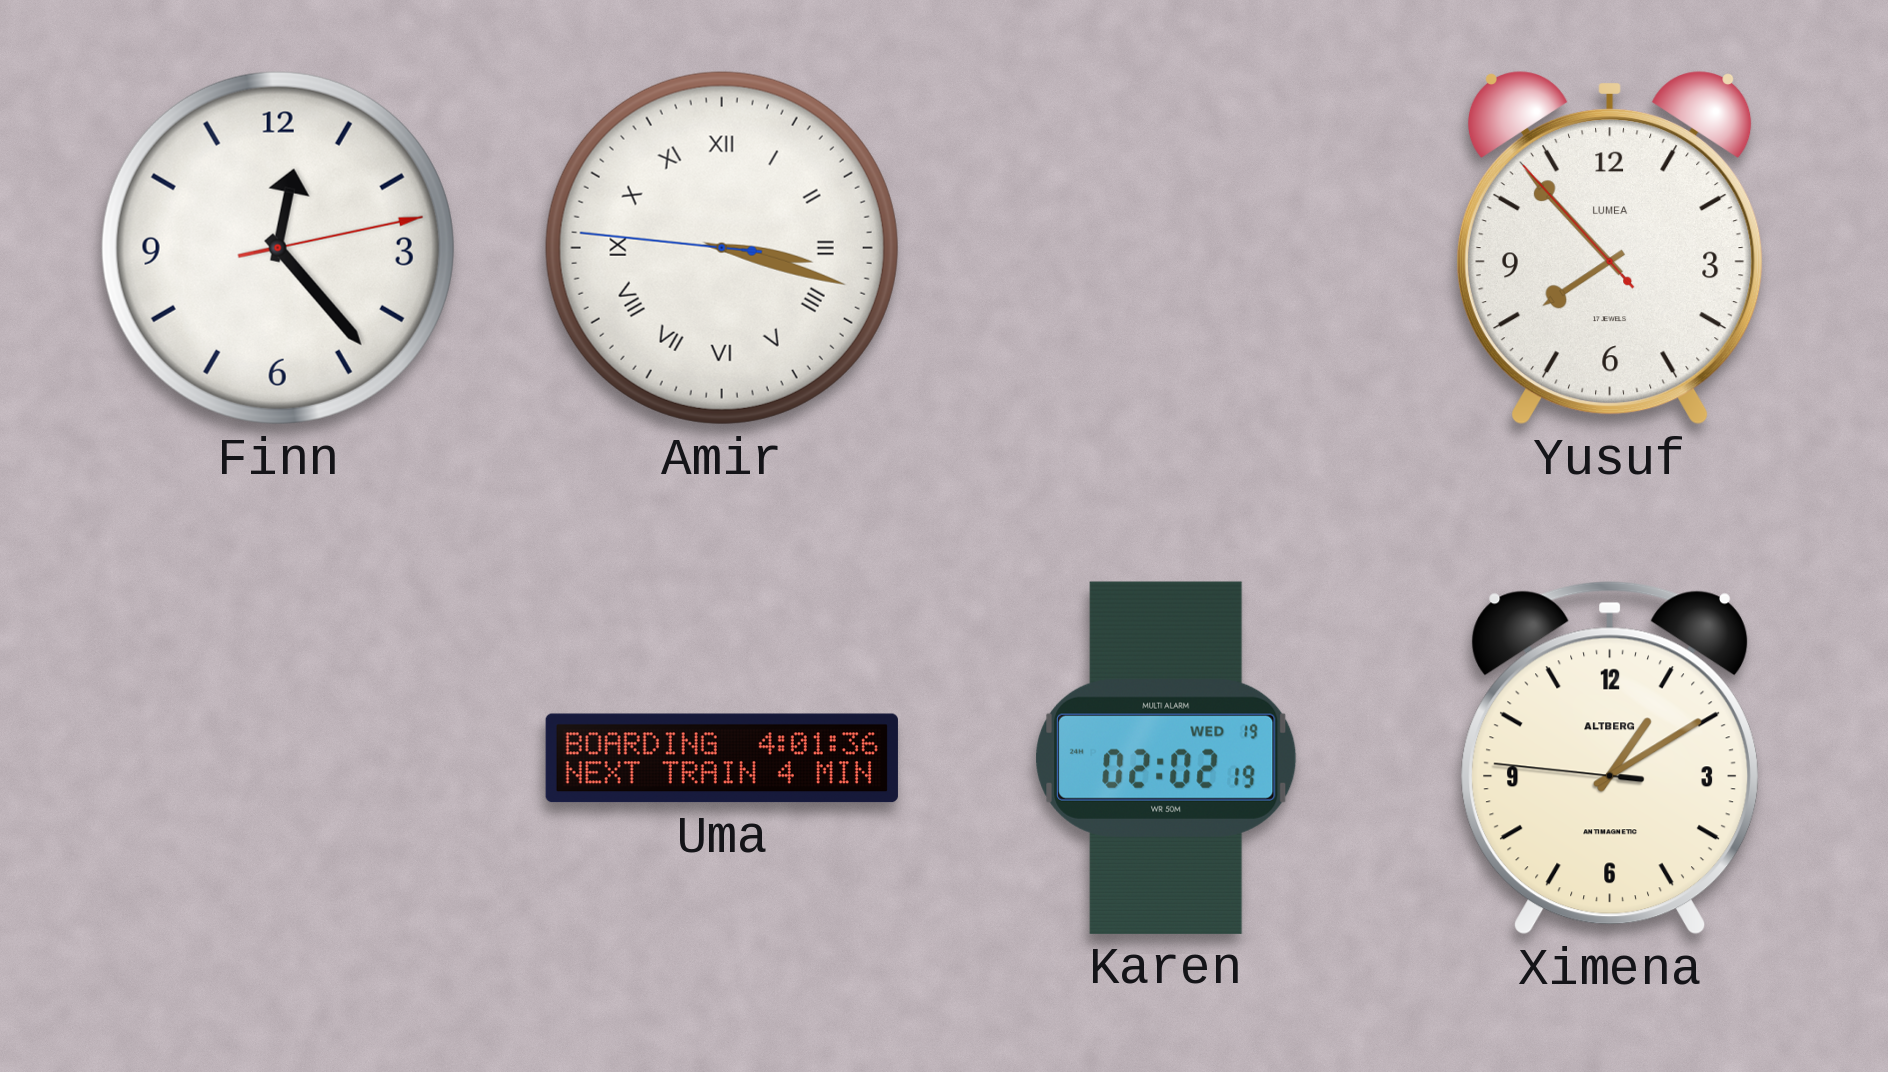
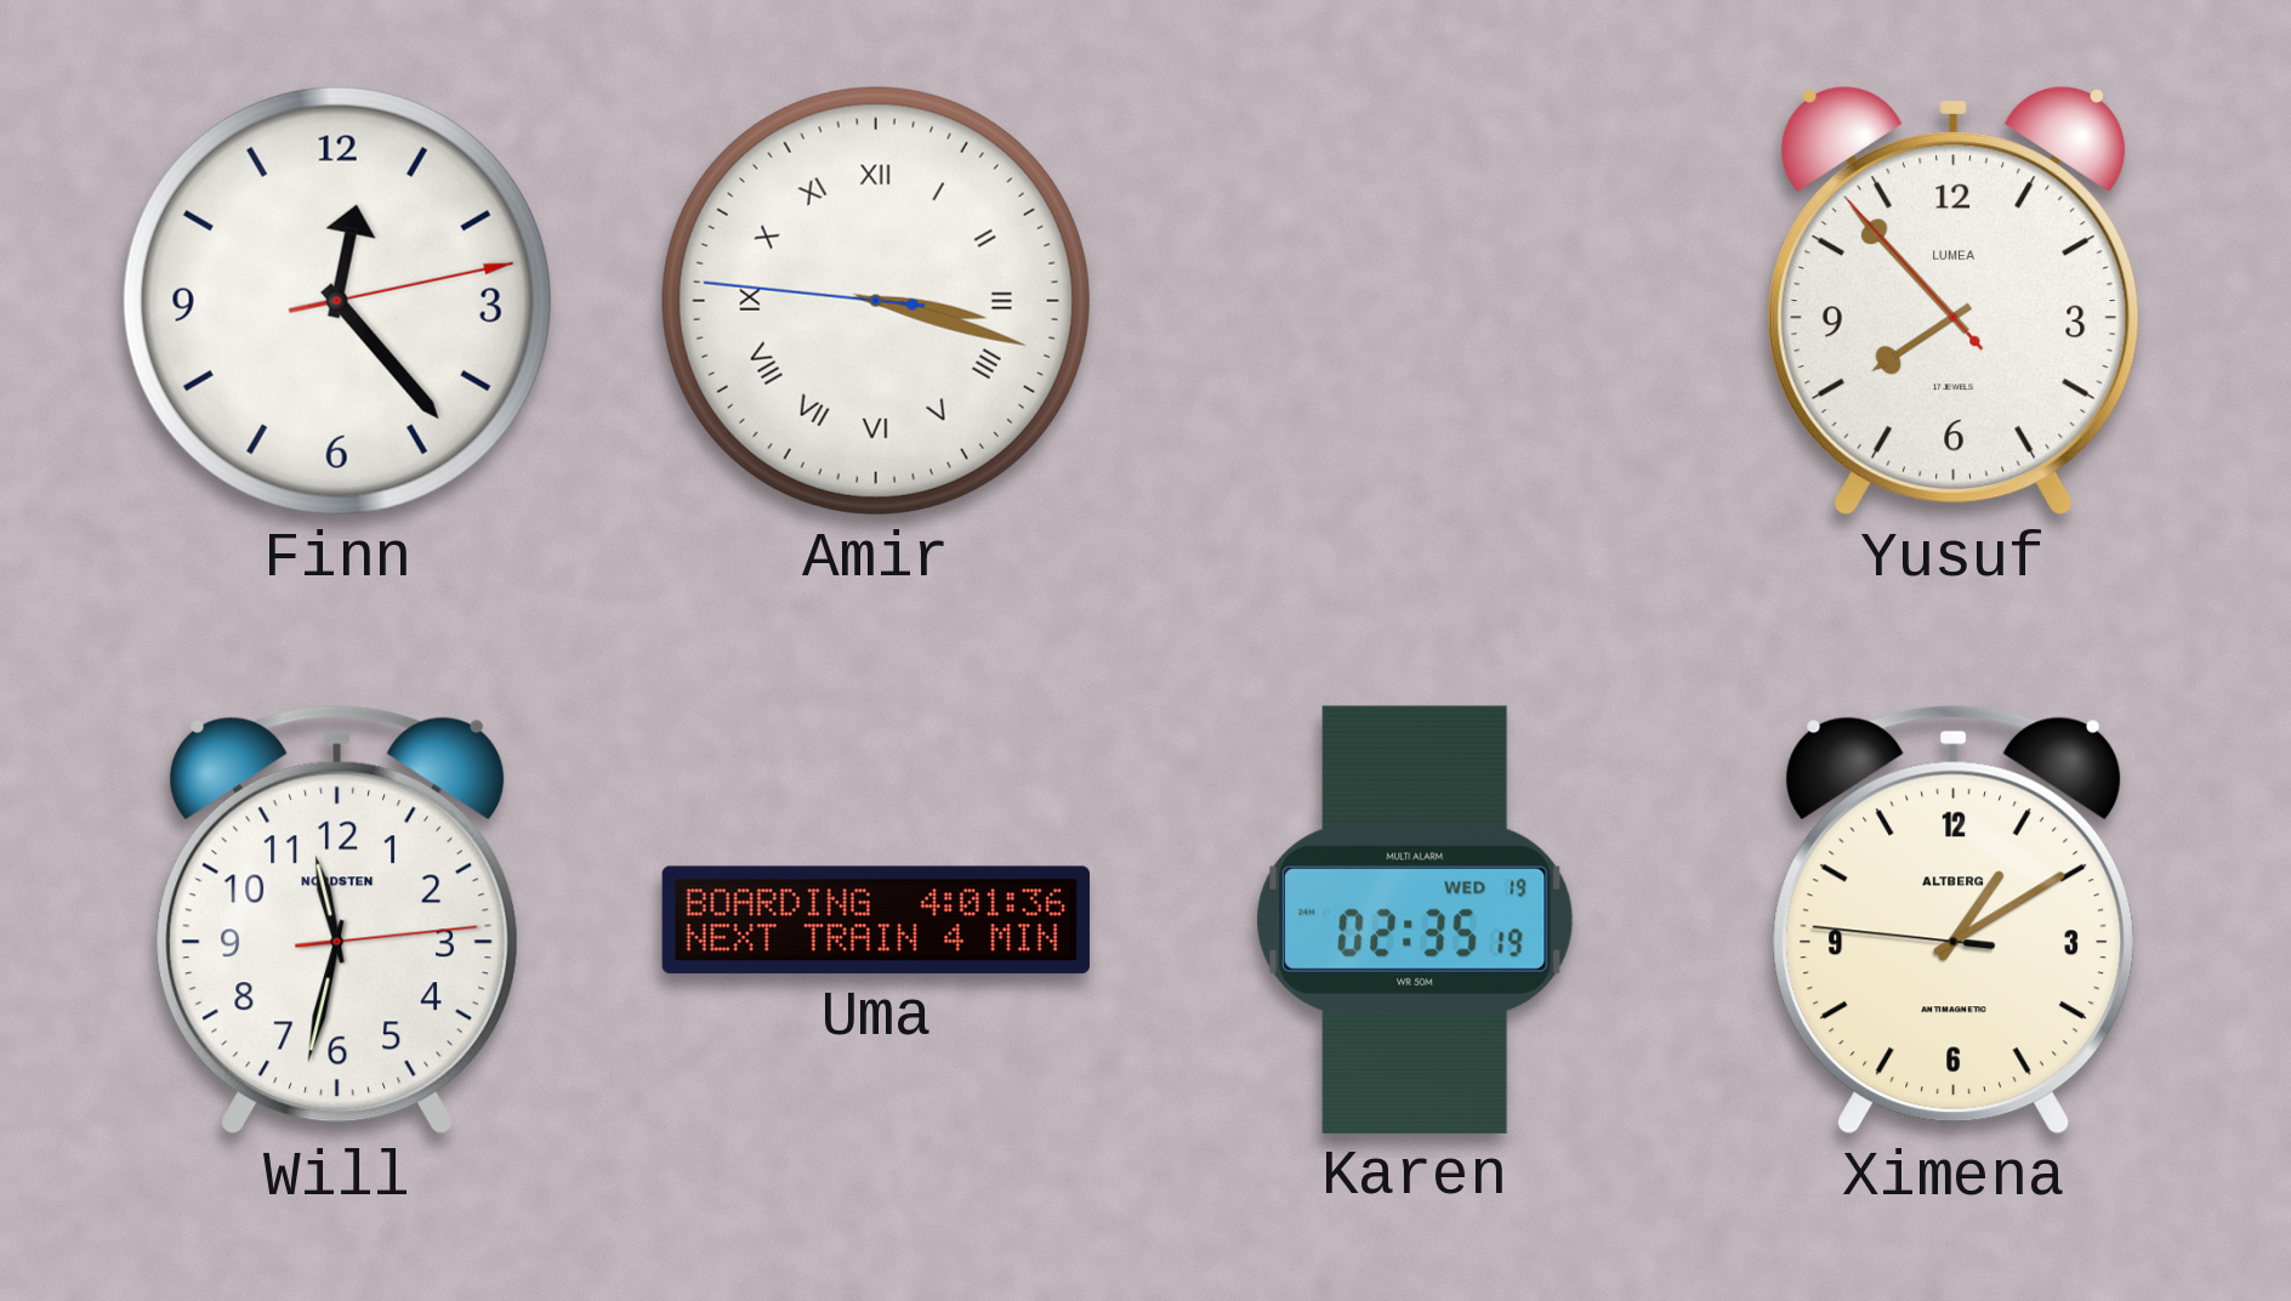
Will: none -> 11:32 (337, 920)
Karen: 02:02 -> 02:35 (1415, 920)
